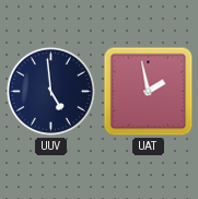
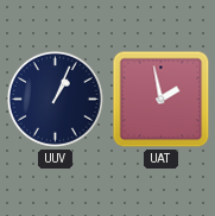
UUV: 4:59 -> 1:04 (55, 99)
